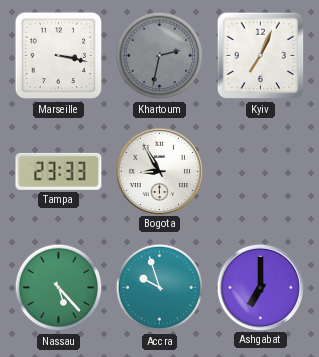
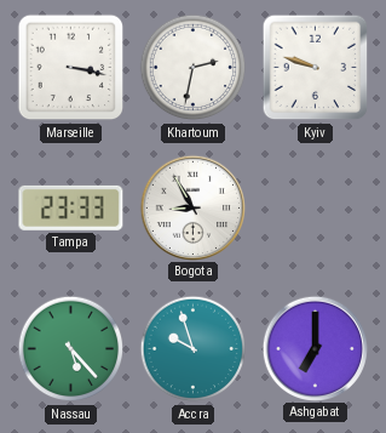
Khartoum dial: grey -> white (194, 68)
Kyiv: 7:04 -> 9:48 (316, 68)
